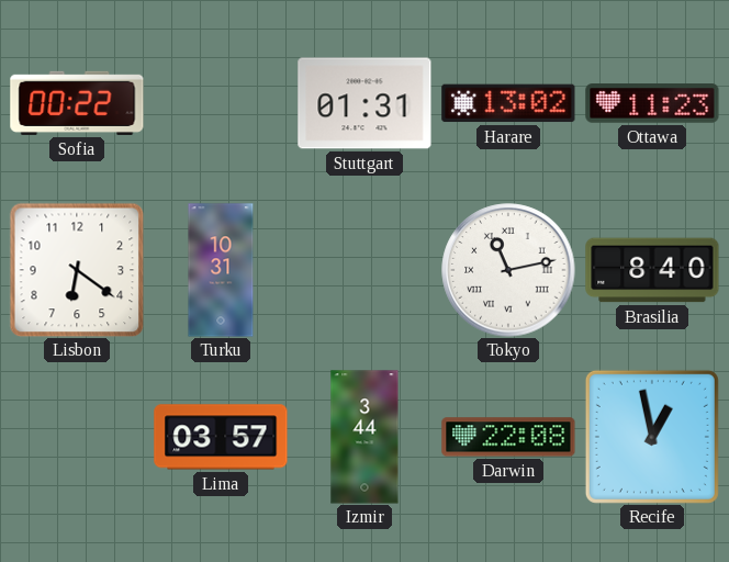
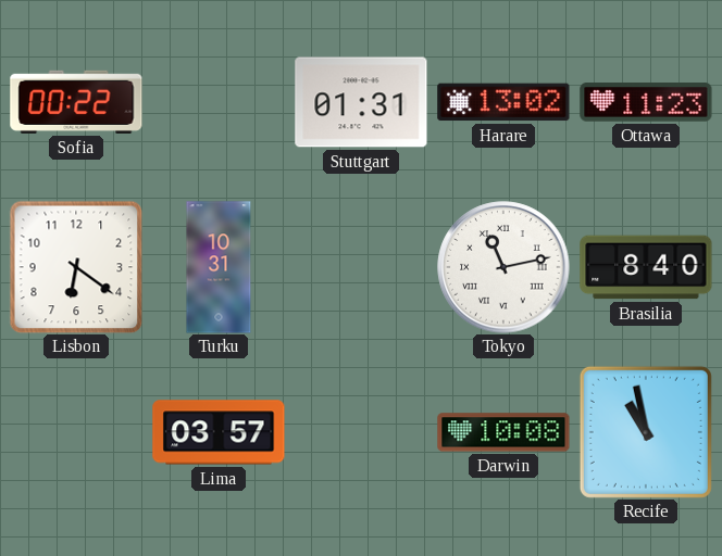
Izmir: 3:44 -> none (365, 437)
Darwin: 22:08 -> 10:08 (503, 432)
Recife: 12:58 -> 10:58 (646, 432)
